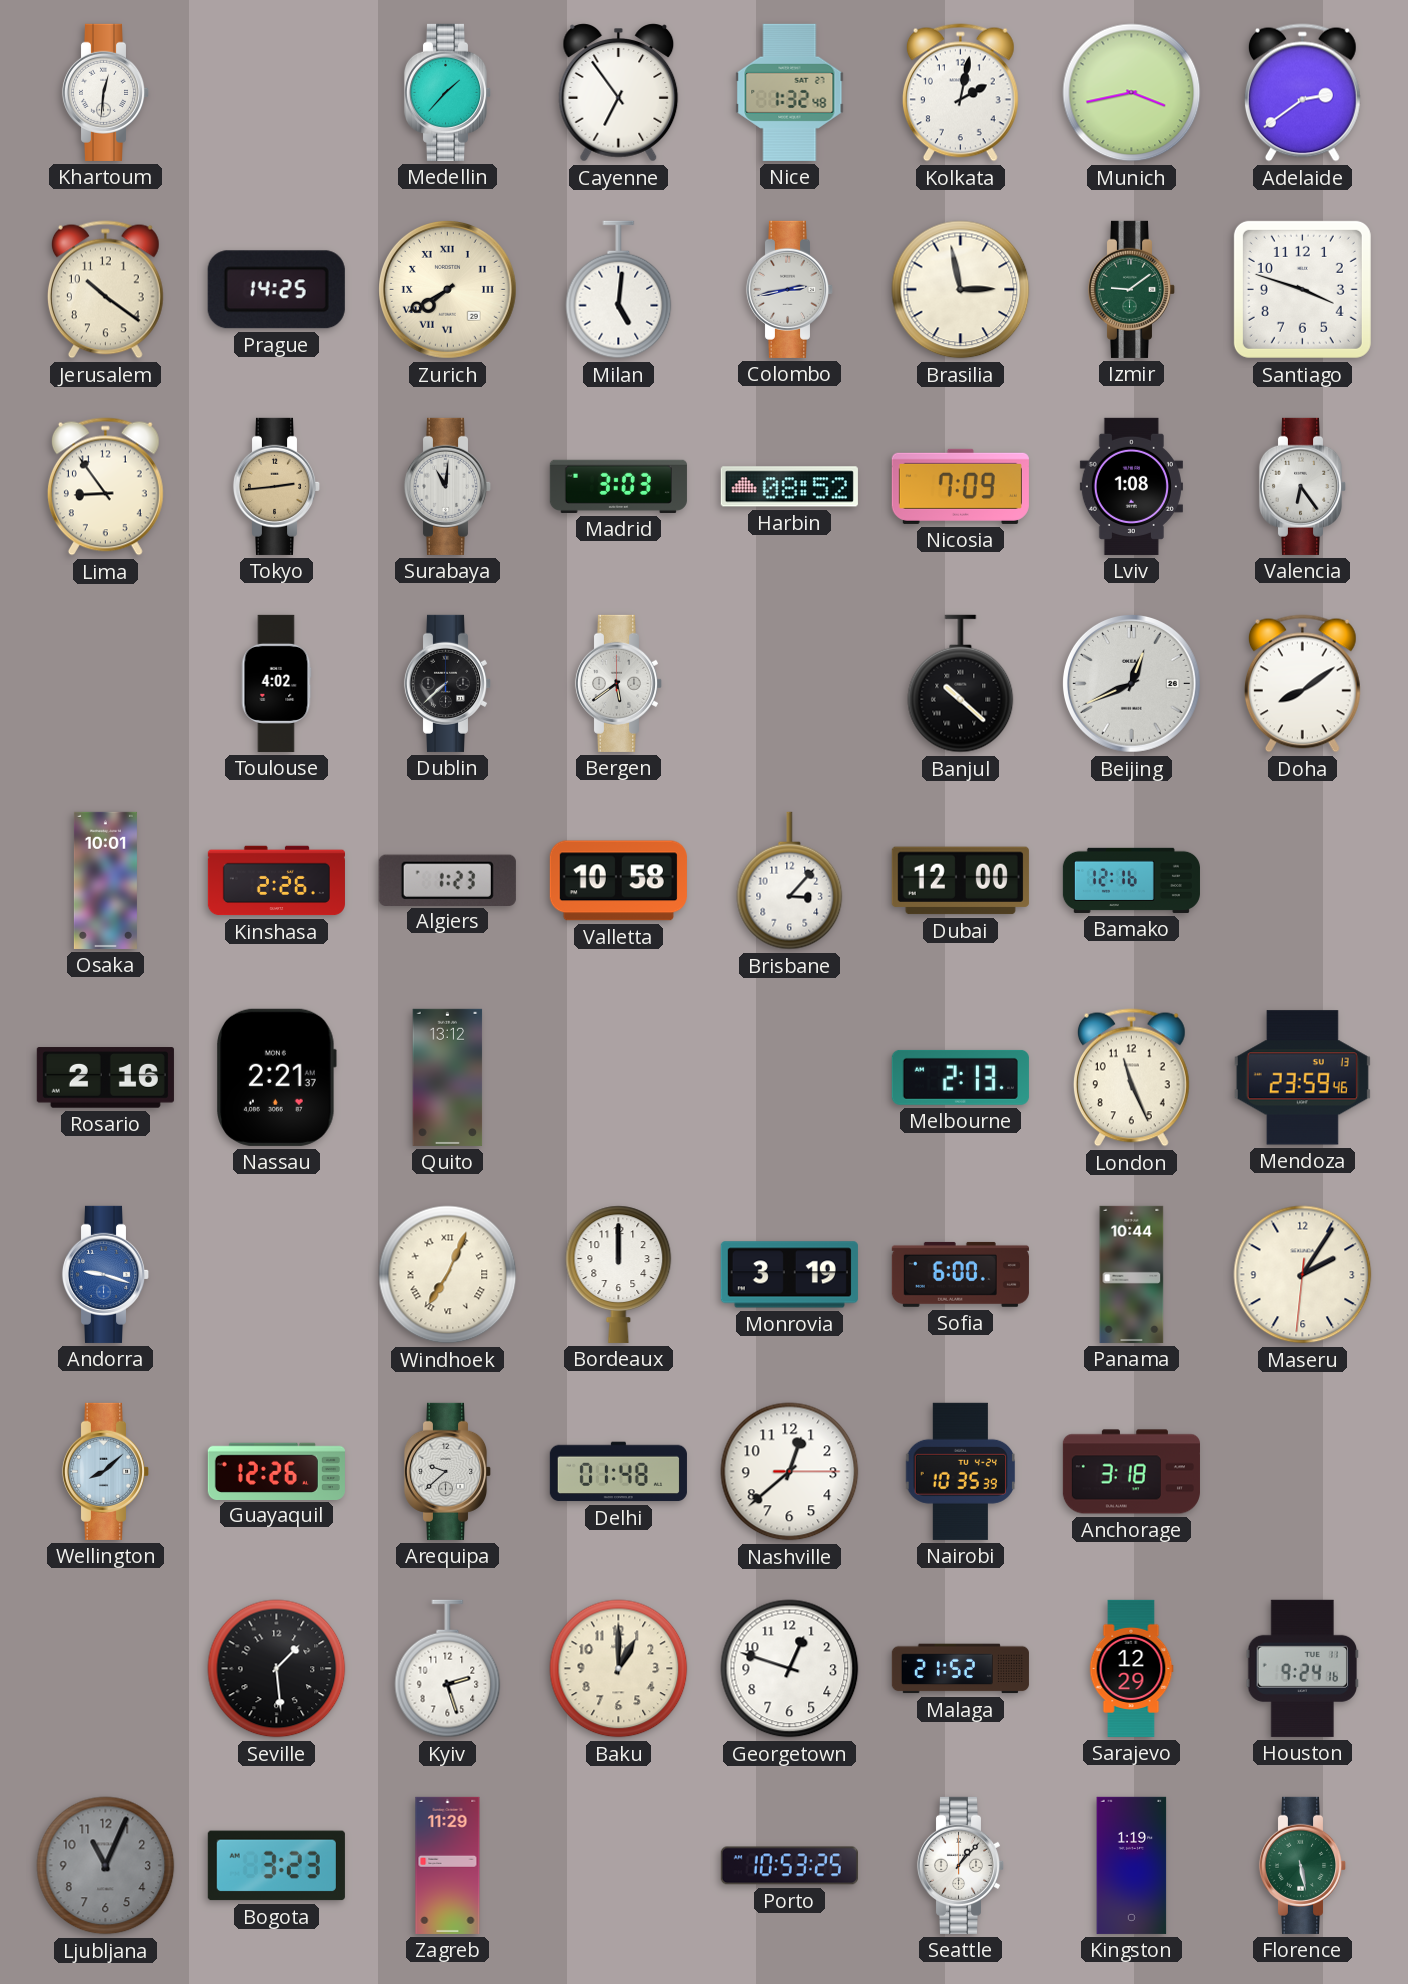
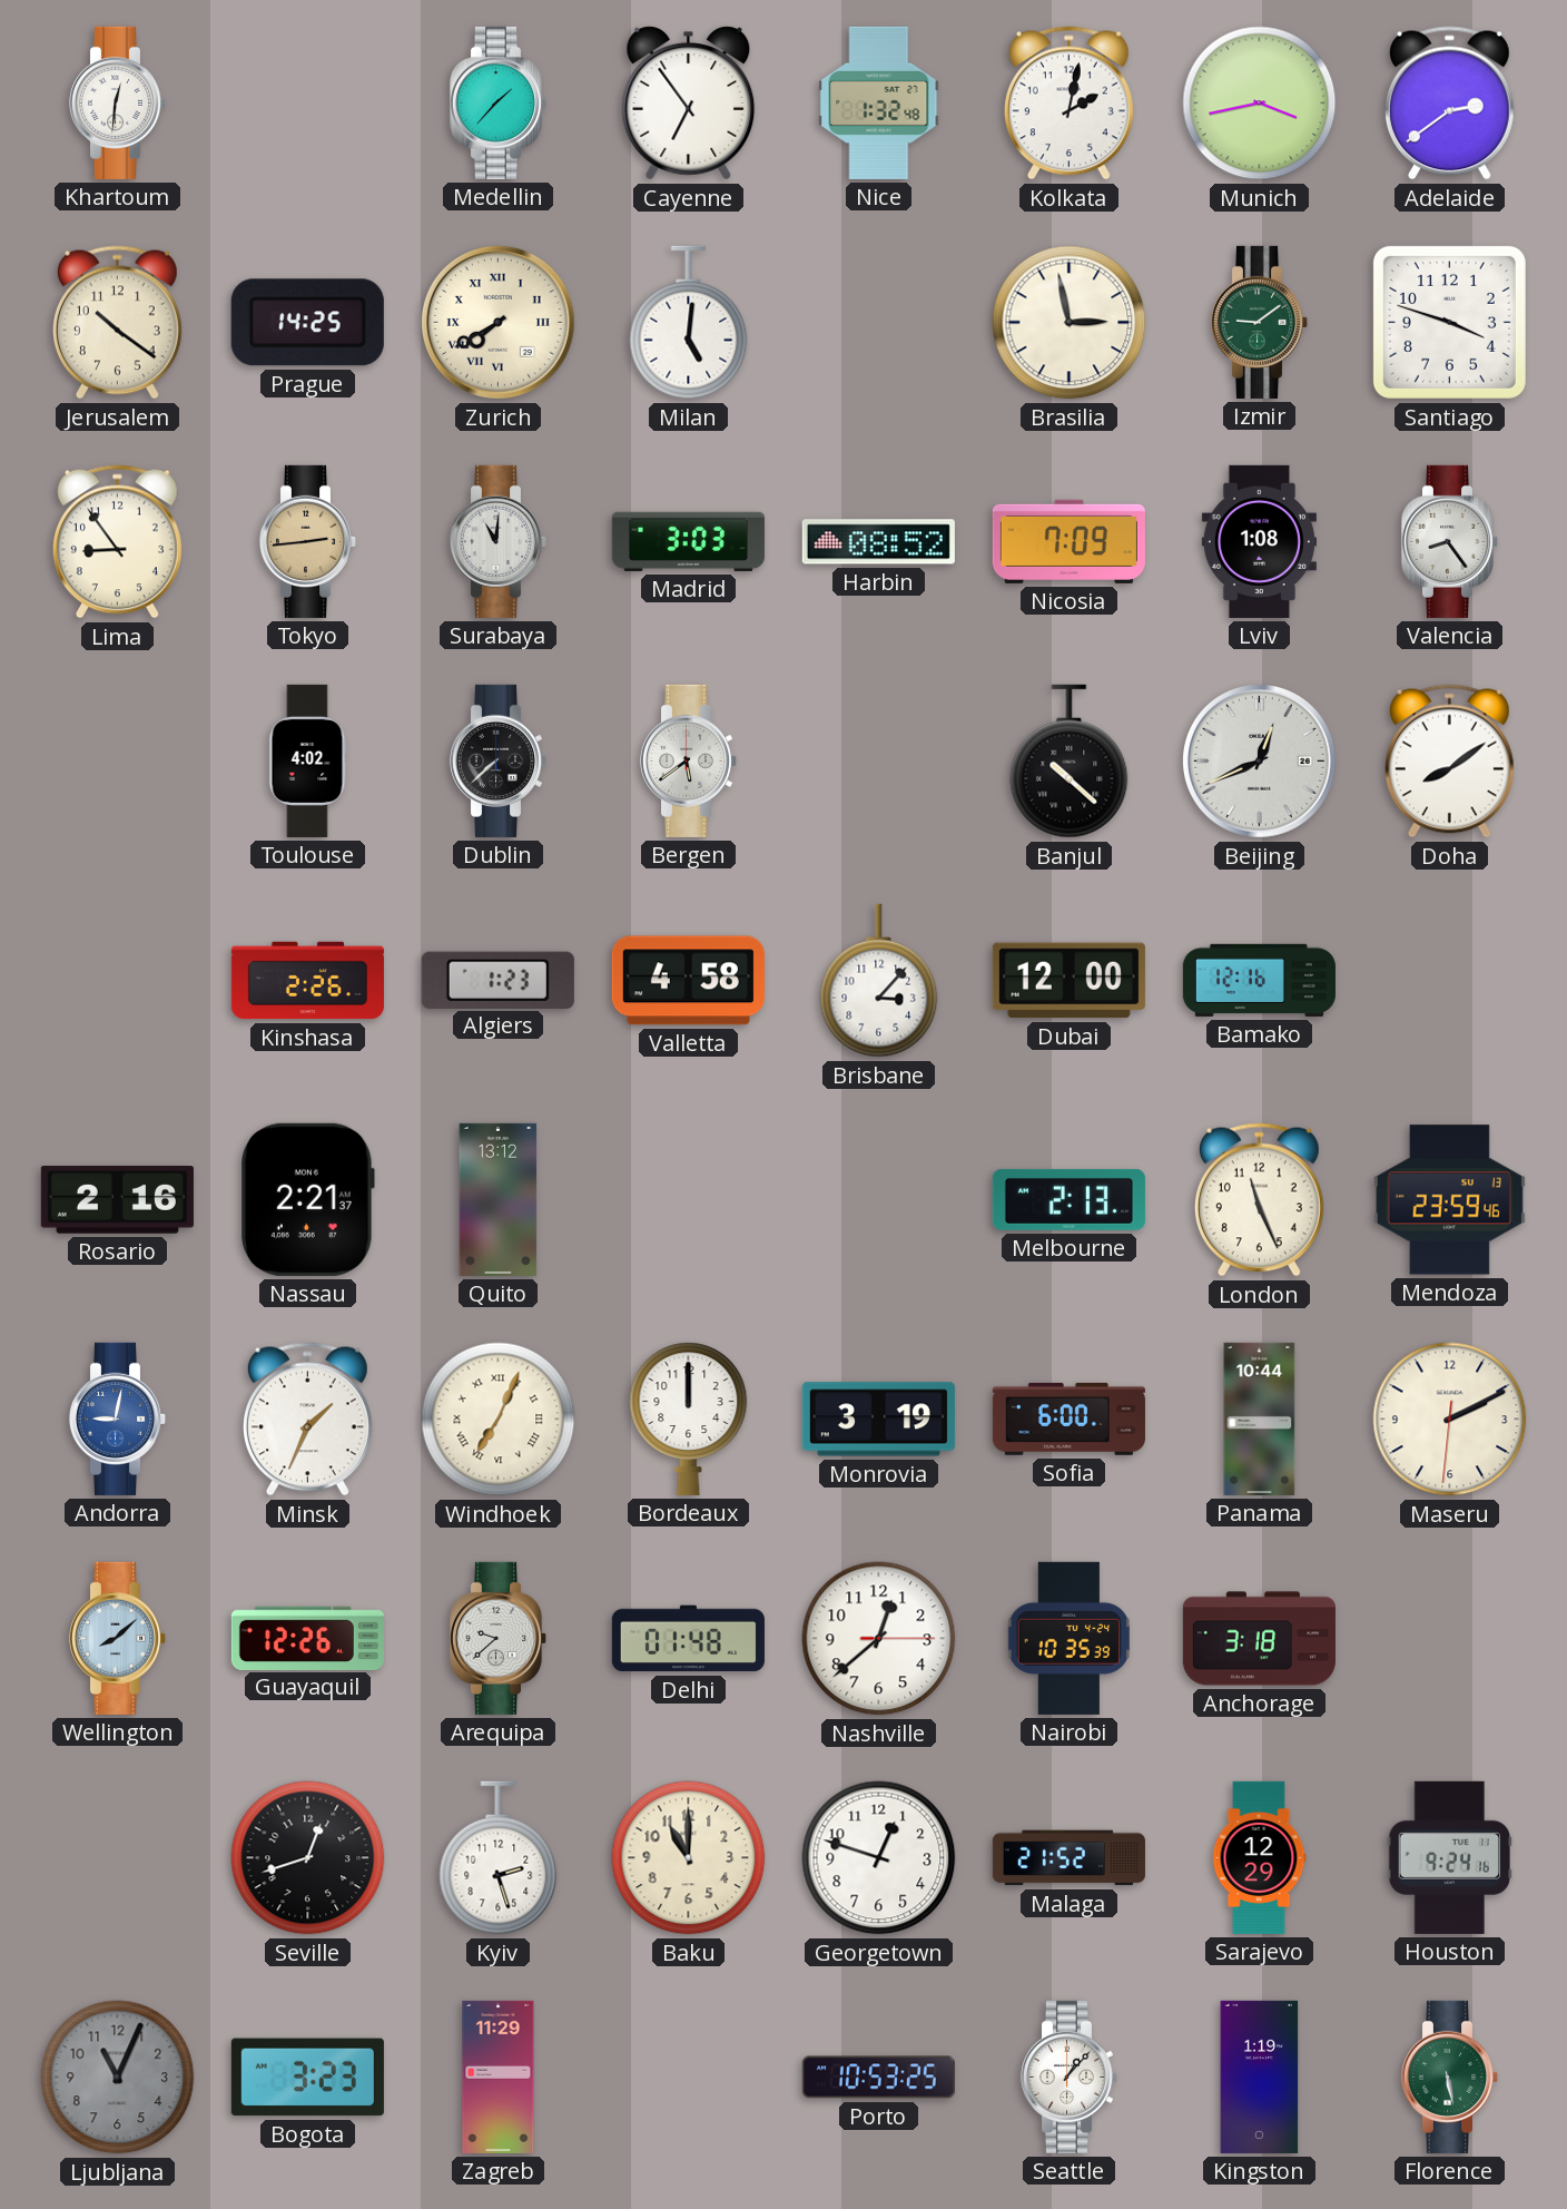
Colombo: 2:43 -> none (790, 289)
Valencia: 6:24 -> 8:24 (1450, 541)
Osaka: 10:01 -> none (105, 880)
Valletta: 10:58 -> 4:58 (688, 981)
Andorra: 9:18 -> 9:02 (118, 1418)
Minsk: none -> 1:34 (307, 1420)
Maseru: 2:05 -> 2:10 (1450, 1420)
Seville: 1:29 -> 12:42 (308, 1858)
Baku: 1:00 -> 11:00 (689, 1858)
